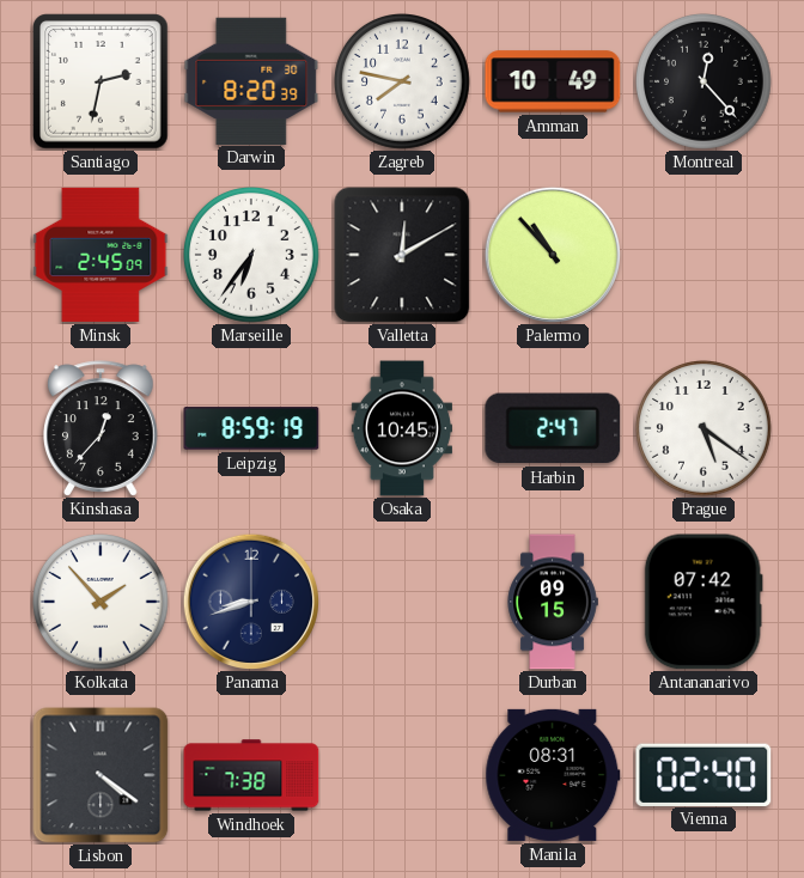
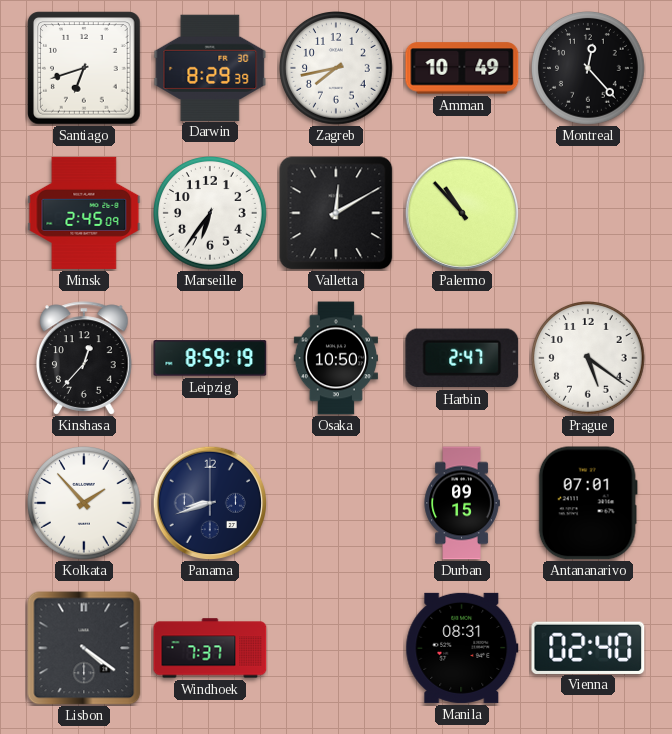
Santiago: 2:32 -> 6:42 (84, 68)
Darwin: 8:20 -> 8:29 (210, 67)
Zagreb: 7:47 -> 7:43 (337, 69)
Osaka: 10:45 -> 10:50 (336, 358)
Antananarivo: 07:42 -> 07:01 (588, 503)
Windhoek: 7:38 -> 7:37 (210, 648)
